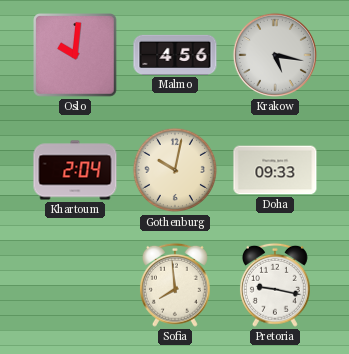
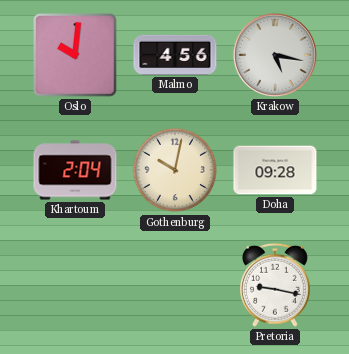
Doha: 09:33 -> 09:28 (275, 170)
Sofia: 7:59 -> none (175, 285)
